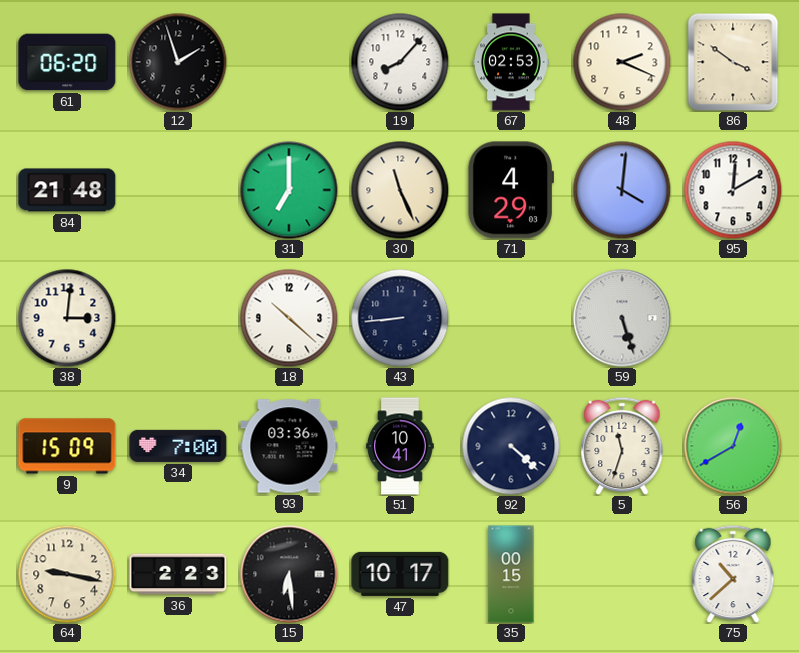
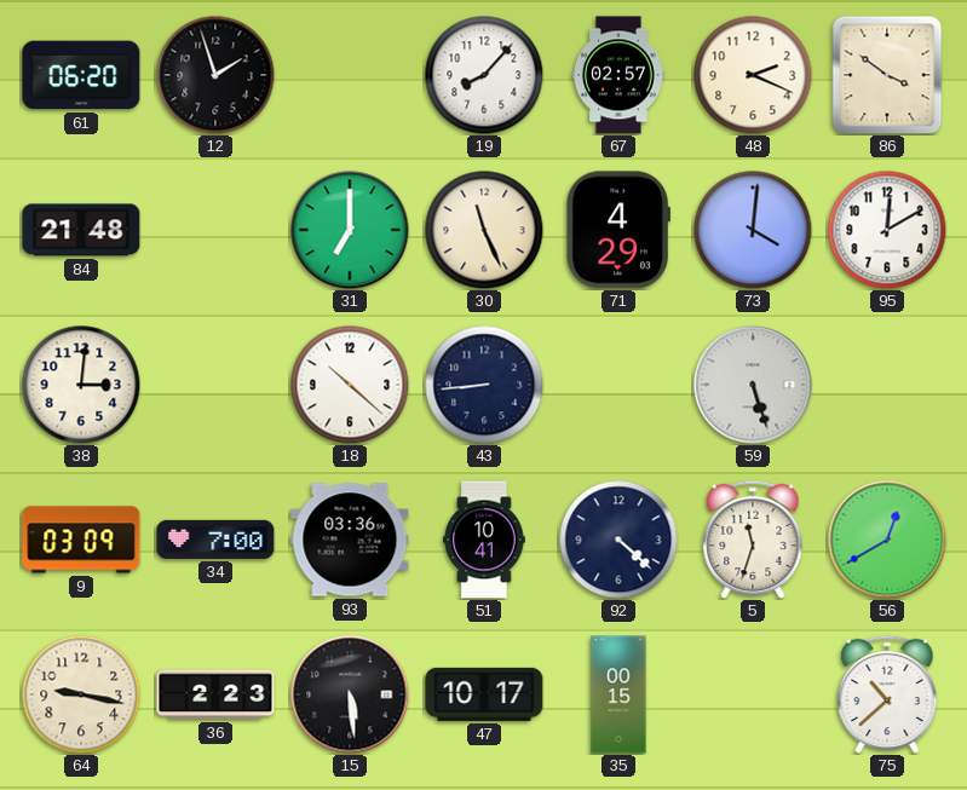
67: 02:53 -> 02:57 (620, 75)
9: 15:09 -> 03:09 (81, 540)
15: 6:29 -> 5:29 (350, 694)
